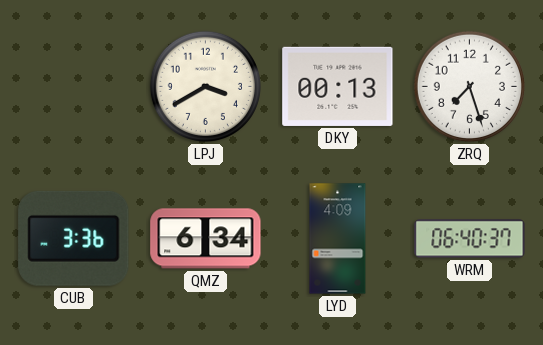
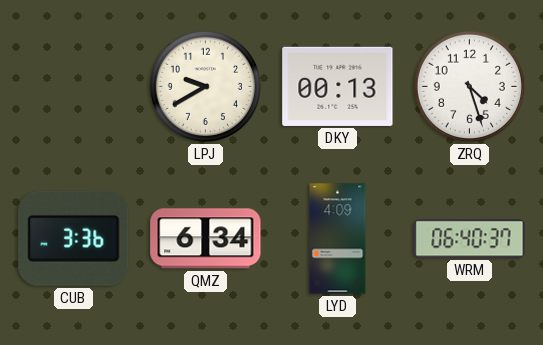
LPJ: 3:40 -> 9:40 (205, 86)
ZRQ: 7:27 -> 4:27 (469, 86)
